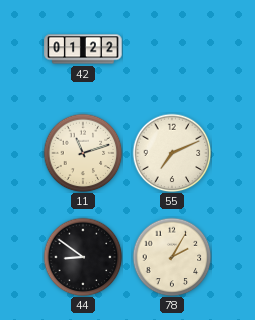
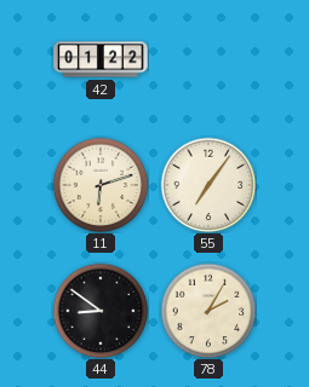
11: 11:12 -> 6:12 (101, 185)
55: 7:11 -> 7:06 (208, 185)
